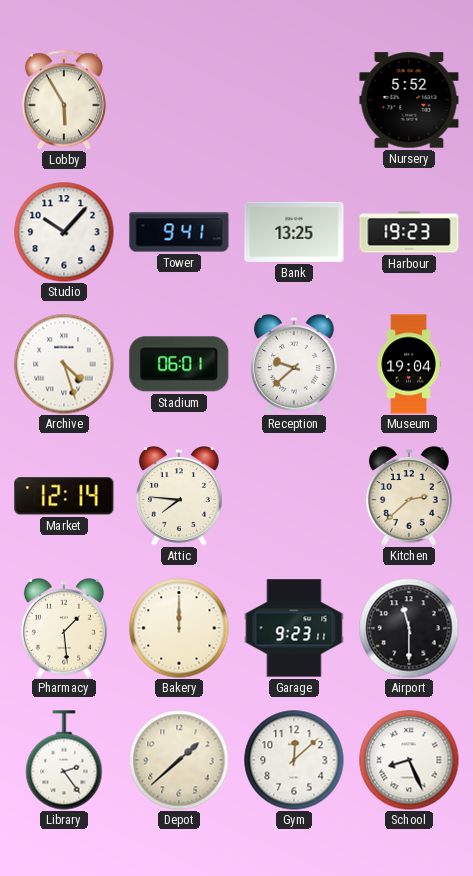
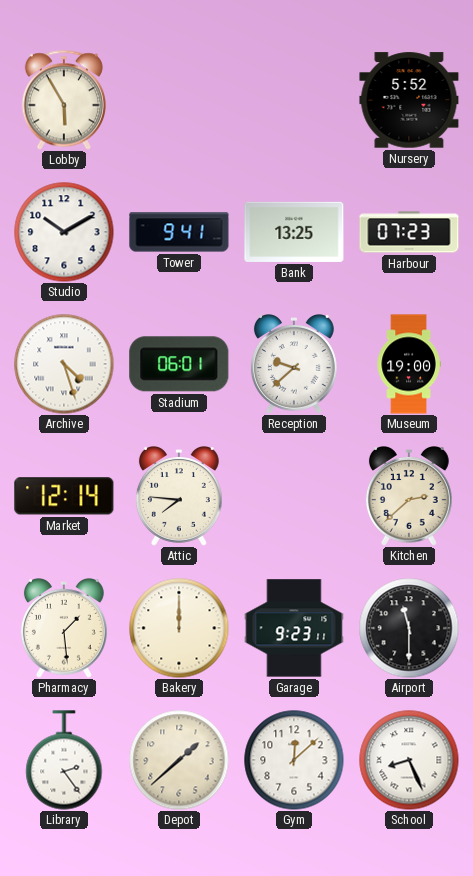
Studio: 10:07 -> 10:10 (64, 232)
Harbour: 19:23 -> 07:23 (409, 232)
Museum: 19:04 -> 19:00 (409, 364)
